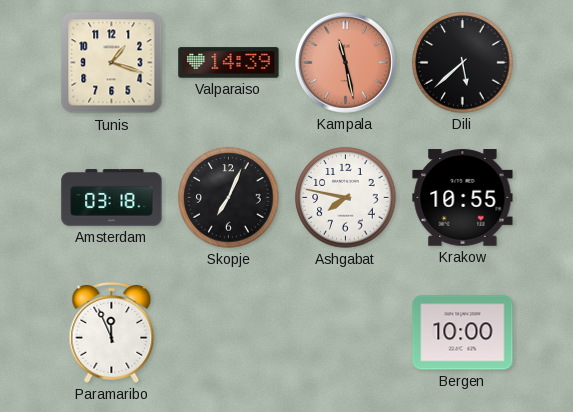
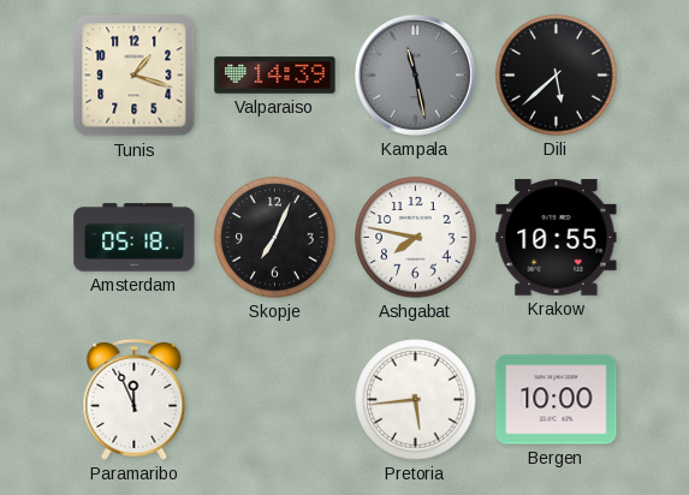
Kampala dial: salmon -> grey (415, 74)
Amsterdam: 03:18 -> 05:18 (135, 238)
Pretoria: none -> 5:44 (416, 400)
